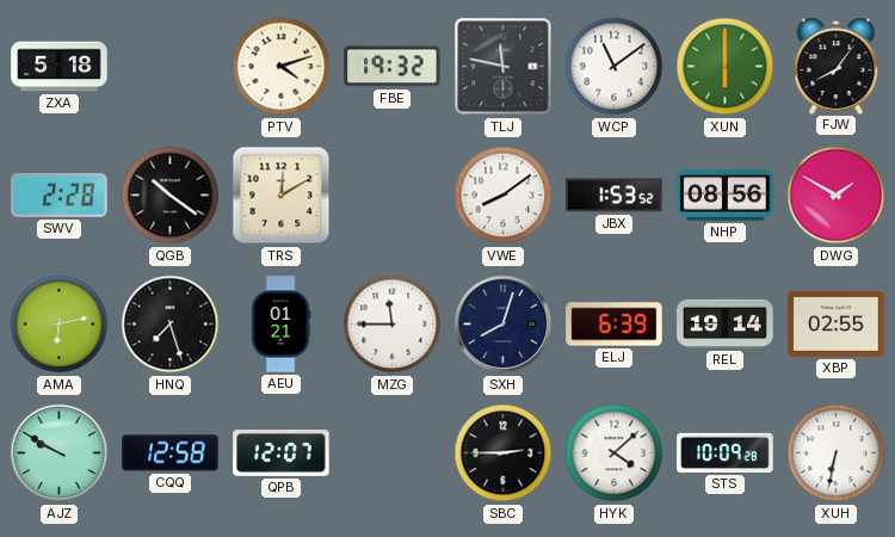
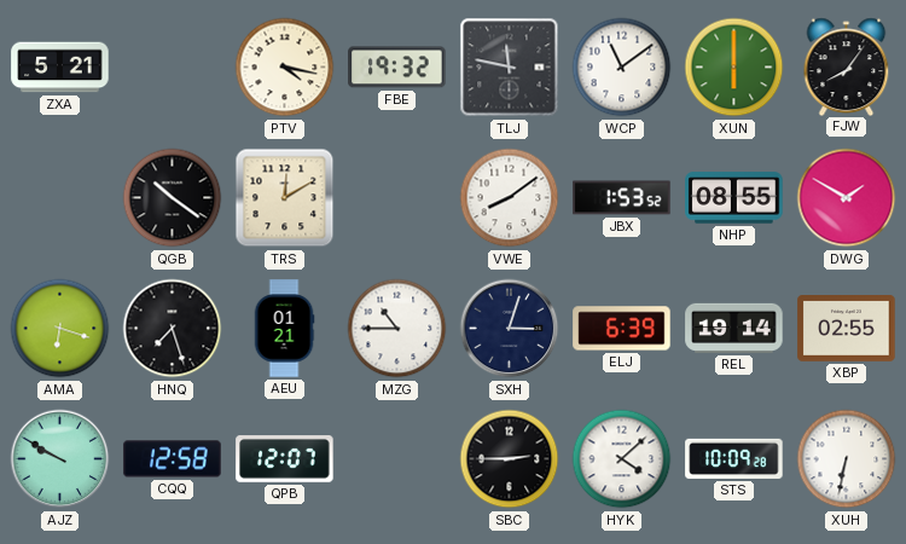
ZXA: 5:18 -> 5:21 (60, 68)
PTV: 4:12 -> 4:17 (285, 68)
SWV: 2:28 -> none (60, 196)
NHP: 08:56 -> 08:55 (734, 198)
AMA: 6:13 -> 6:18 (60, 329)
MZG: 11:45 -> 10:45 (397, 329)
SXH: 8:03 -> 3:03 (510, 329)
